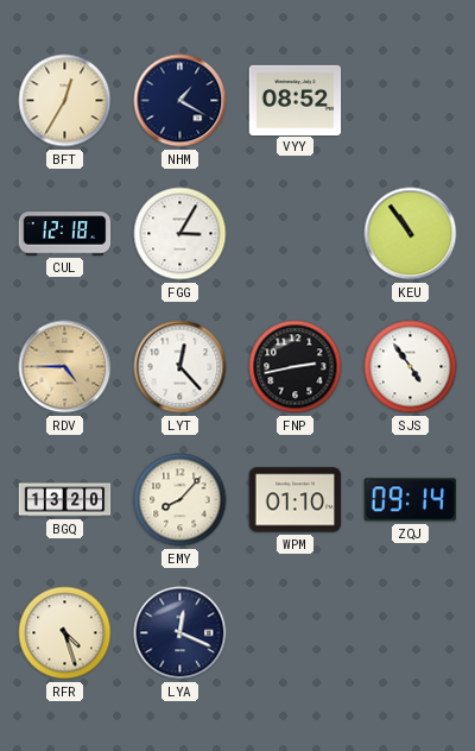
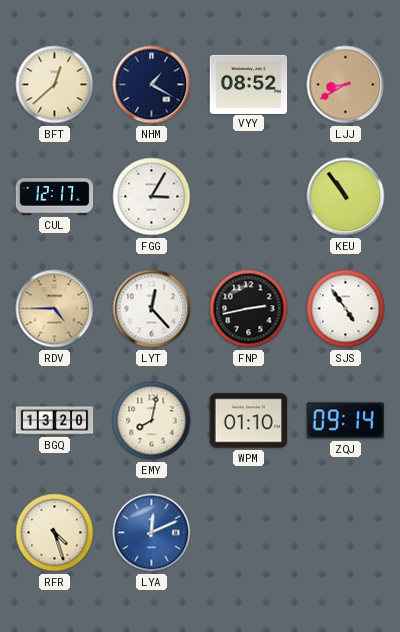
BFT: 12:35 -> 12:38 (55, 85)
LJJ: none -> 8:40 (346, 85)
CUL: 12:18 -> 12:17 (55, 197)
EMY: 8:07 -> 8:02 (152, 421)
LYA: 12:19 -> 12:11 (152, 533)
LYA dial: navy -> blue (152, 533)
